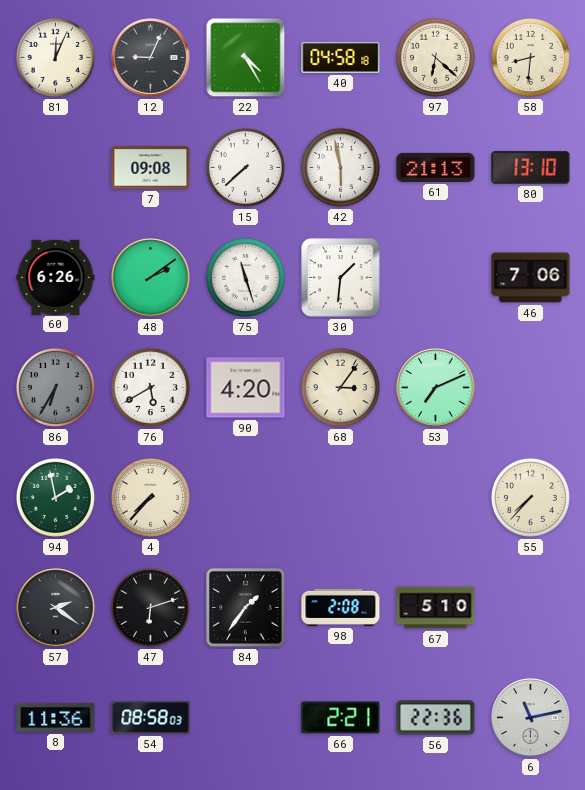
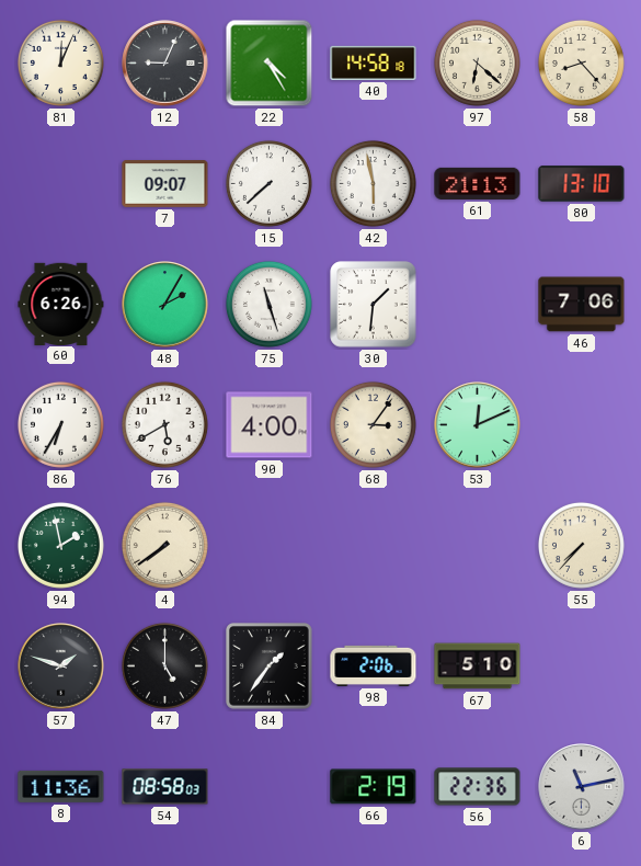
40: 04:58 -> 14:58 (374, 62)
58: 8:31 -> 8:23 (581, 62)
7: 09:08 -> 09:07 (165, 184)
48: 2:09 -> 2:05 (165, 305)
86 dial: grey -> white (60, 424)
90: 4:20 -> 4:00 (270, 425)
53: 7:11 -> 12:11 (478, 425)
4: 7:37 -> 7:39 (164, 545)
57: 2:21 -> 1:48 (61, 666)
47: 6:12 -> 5:00 (164, 665)
98: 2:08 -> 2:06 (374, 665)
66: 2:21 -> 2:19 (374, 787)
